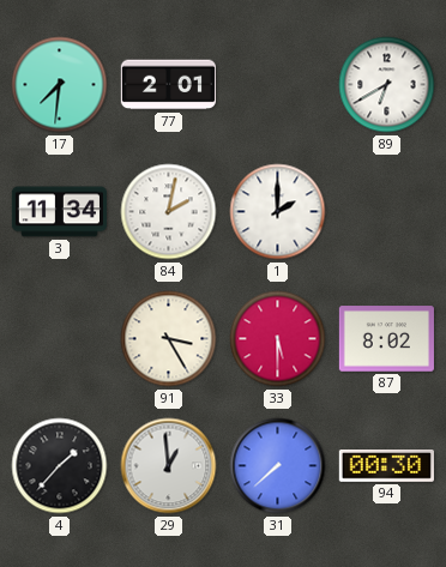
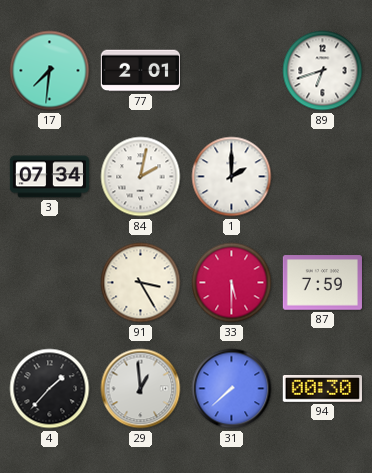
89: 6:40 -> 6:42 (323, 71)
3: 11:34 -> 07:34 (49, 177)
87: 8:02 -> 7:59 (322, 283)
